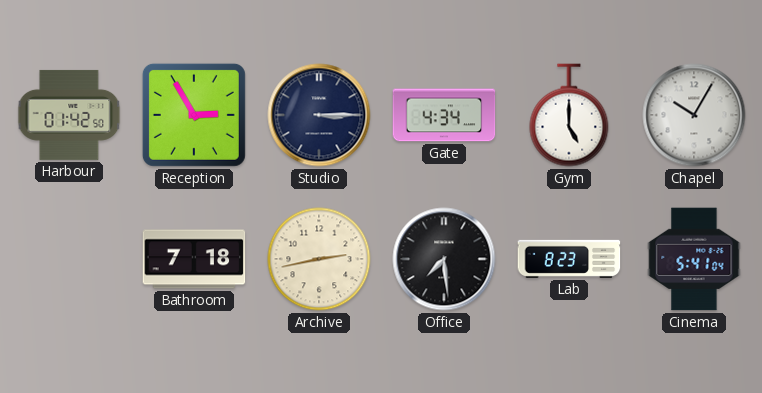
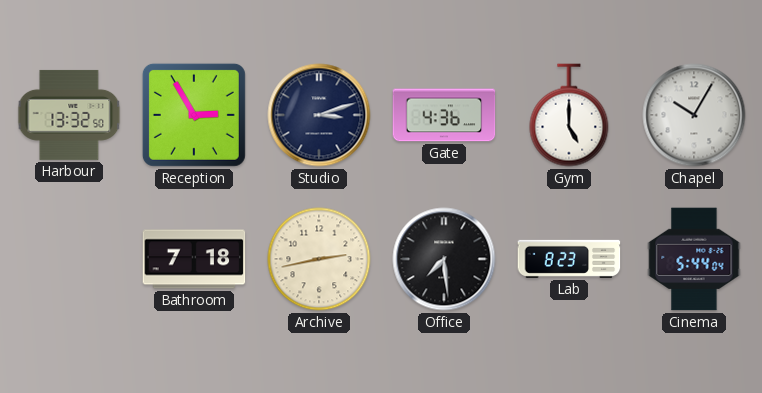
Harbour: 01:42 -> 13:32 (69, 115)
Studio: 3:15 -> 3:12 (319, 115)
Gate: 4:34 -> 4:36 (444, 115)
Cinema: 5:41 -> 5:44 (694, 259)
